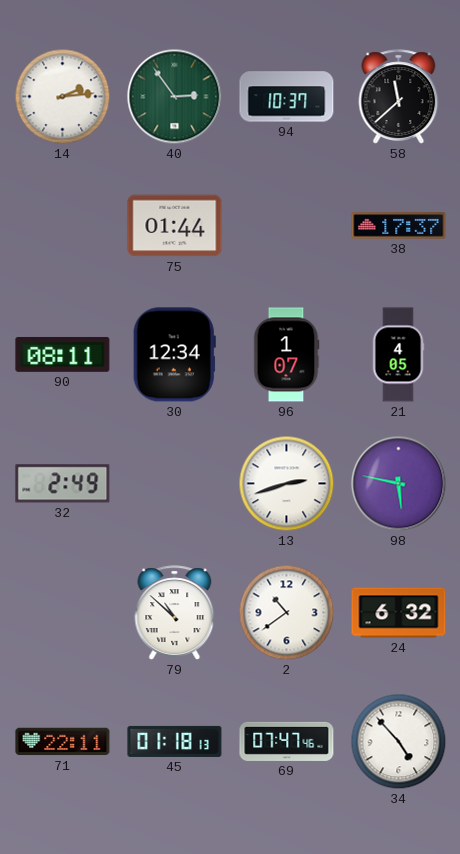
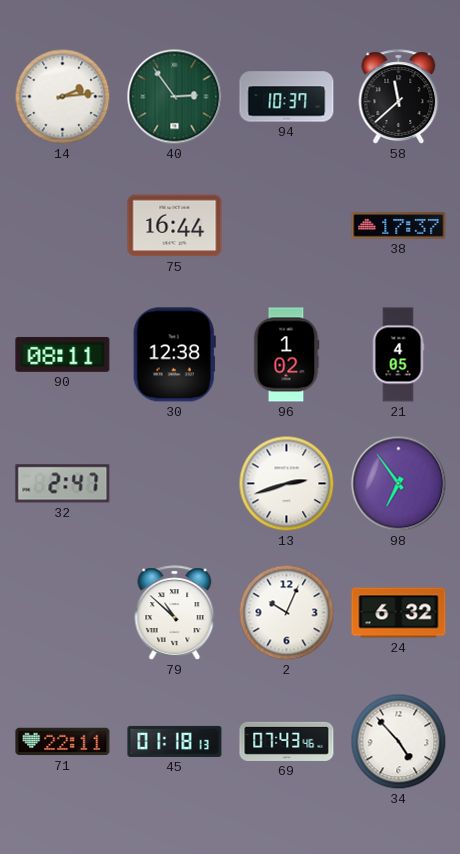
75: 01:44 -> 16:44 (175, 226)
30: 12:34 -> 12:38 (174, 355)
96: 1:07 -> 1:02 (286, 355)
32: 2:49 -> 2:47 (63, 484)
98: 5:47 -> 6:54 (399, 484)
2: 10:39 -> 10:04 (287, 613)
69: 07:47 -> 07:43 (287, 741)
